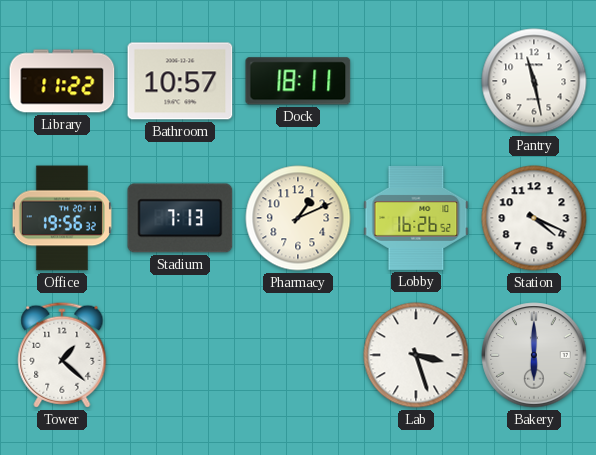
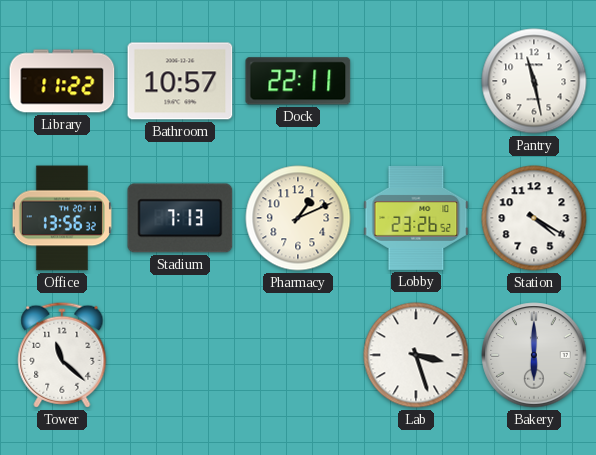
Dock: 18:11 -> 22:11 (298, 81)
Office: 19:56 -> 13:56 (62, 218)
Lobby: 16:26 -> 23:26 (416, 219)
Station: 4:19 -> 4:20 (534, 218)
Tower: 1:22 -> 11:22 (62, 355)
